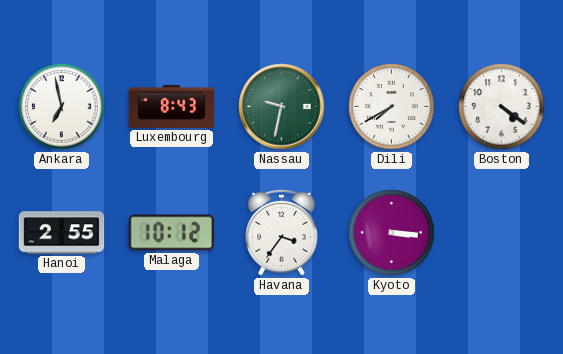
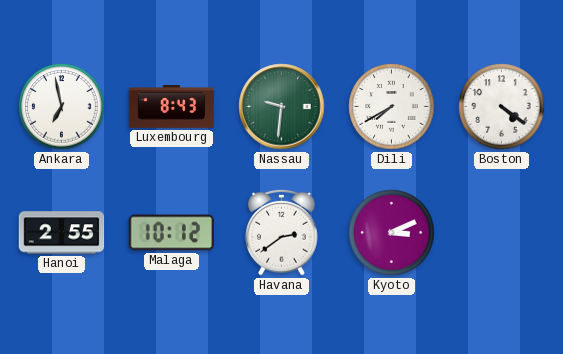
Nassau: 9:32 -> 9:31 (282, 107)
Havana: 3:36 -> 2:39 (282, 232)
Kyoto: 3:16 -> 3:11 (392, 233)
